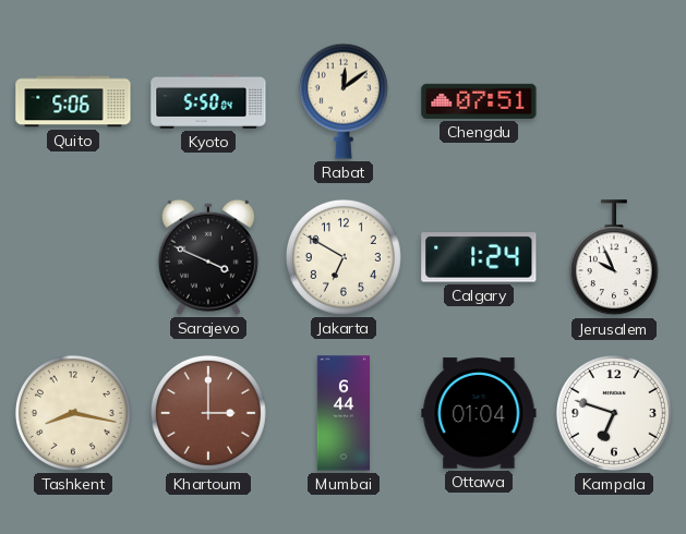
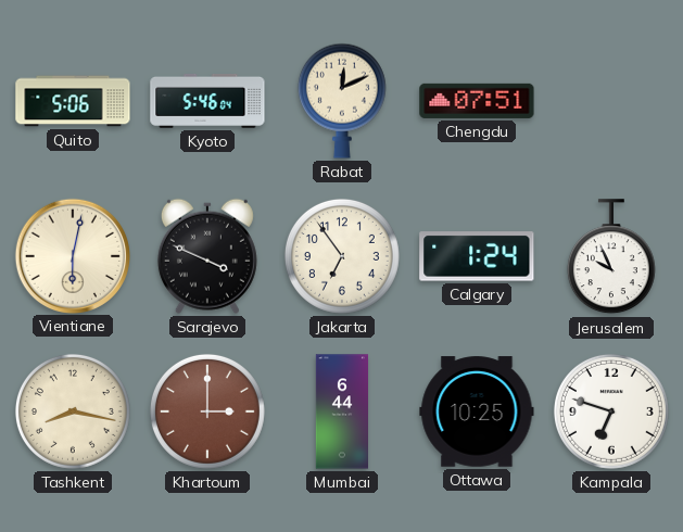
Kyoto: 5:50 -> 5:46 (207, 101)
Rabat: 12:09 -> 12:11 (342, 101)
Vientiane: none -> 6:02 (72, 255)
Jakarta: 6:50 -> 6:54 (342, 256)
Ottawa: 01:04 -> 10:25 (477, 411)
